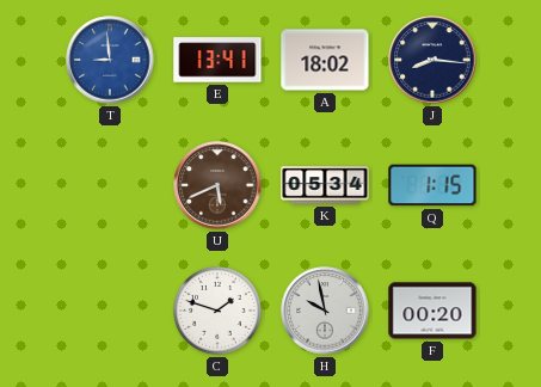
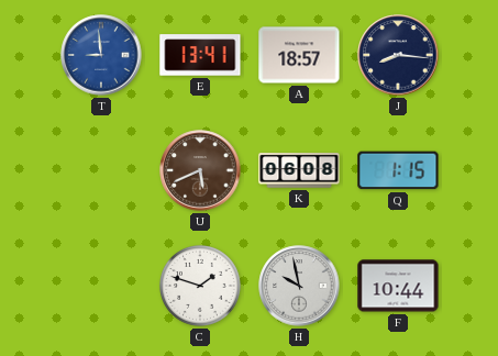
A: 18:02 -> 18:57 (299, 55)
K: 05:34 -> 06:08 (299, 170)
F: 00:20 -> 10:44 (398, 286)
